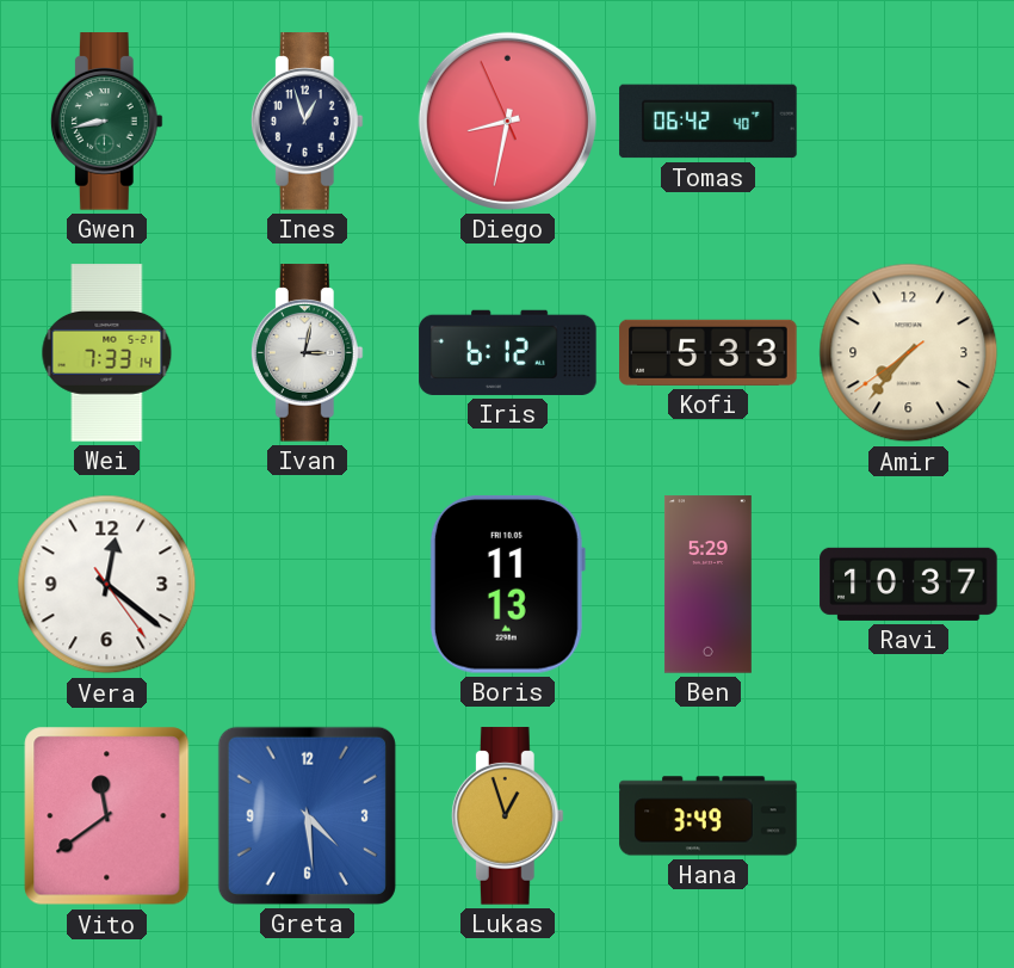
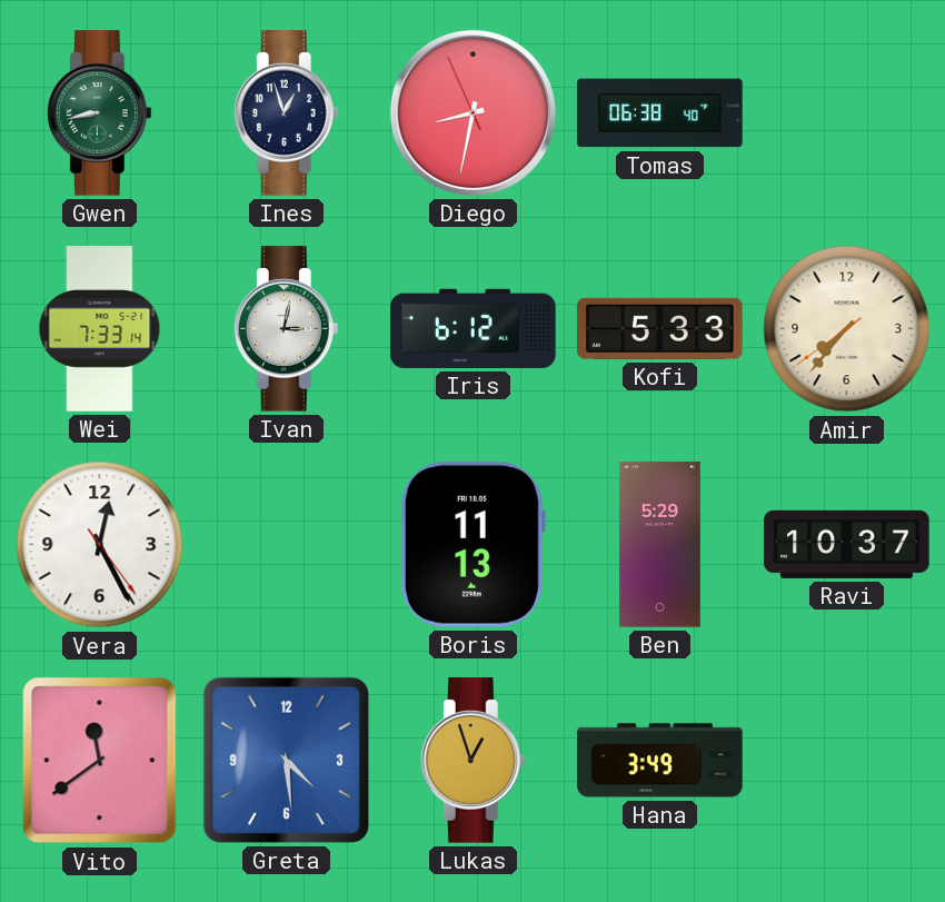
Tomas: 06:42 -> 06:38 (660, 113)
Vera: 12:21 -> 12:25 (100, 545)
